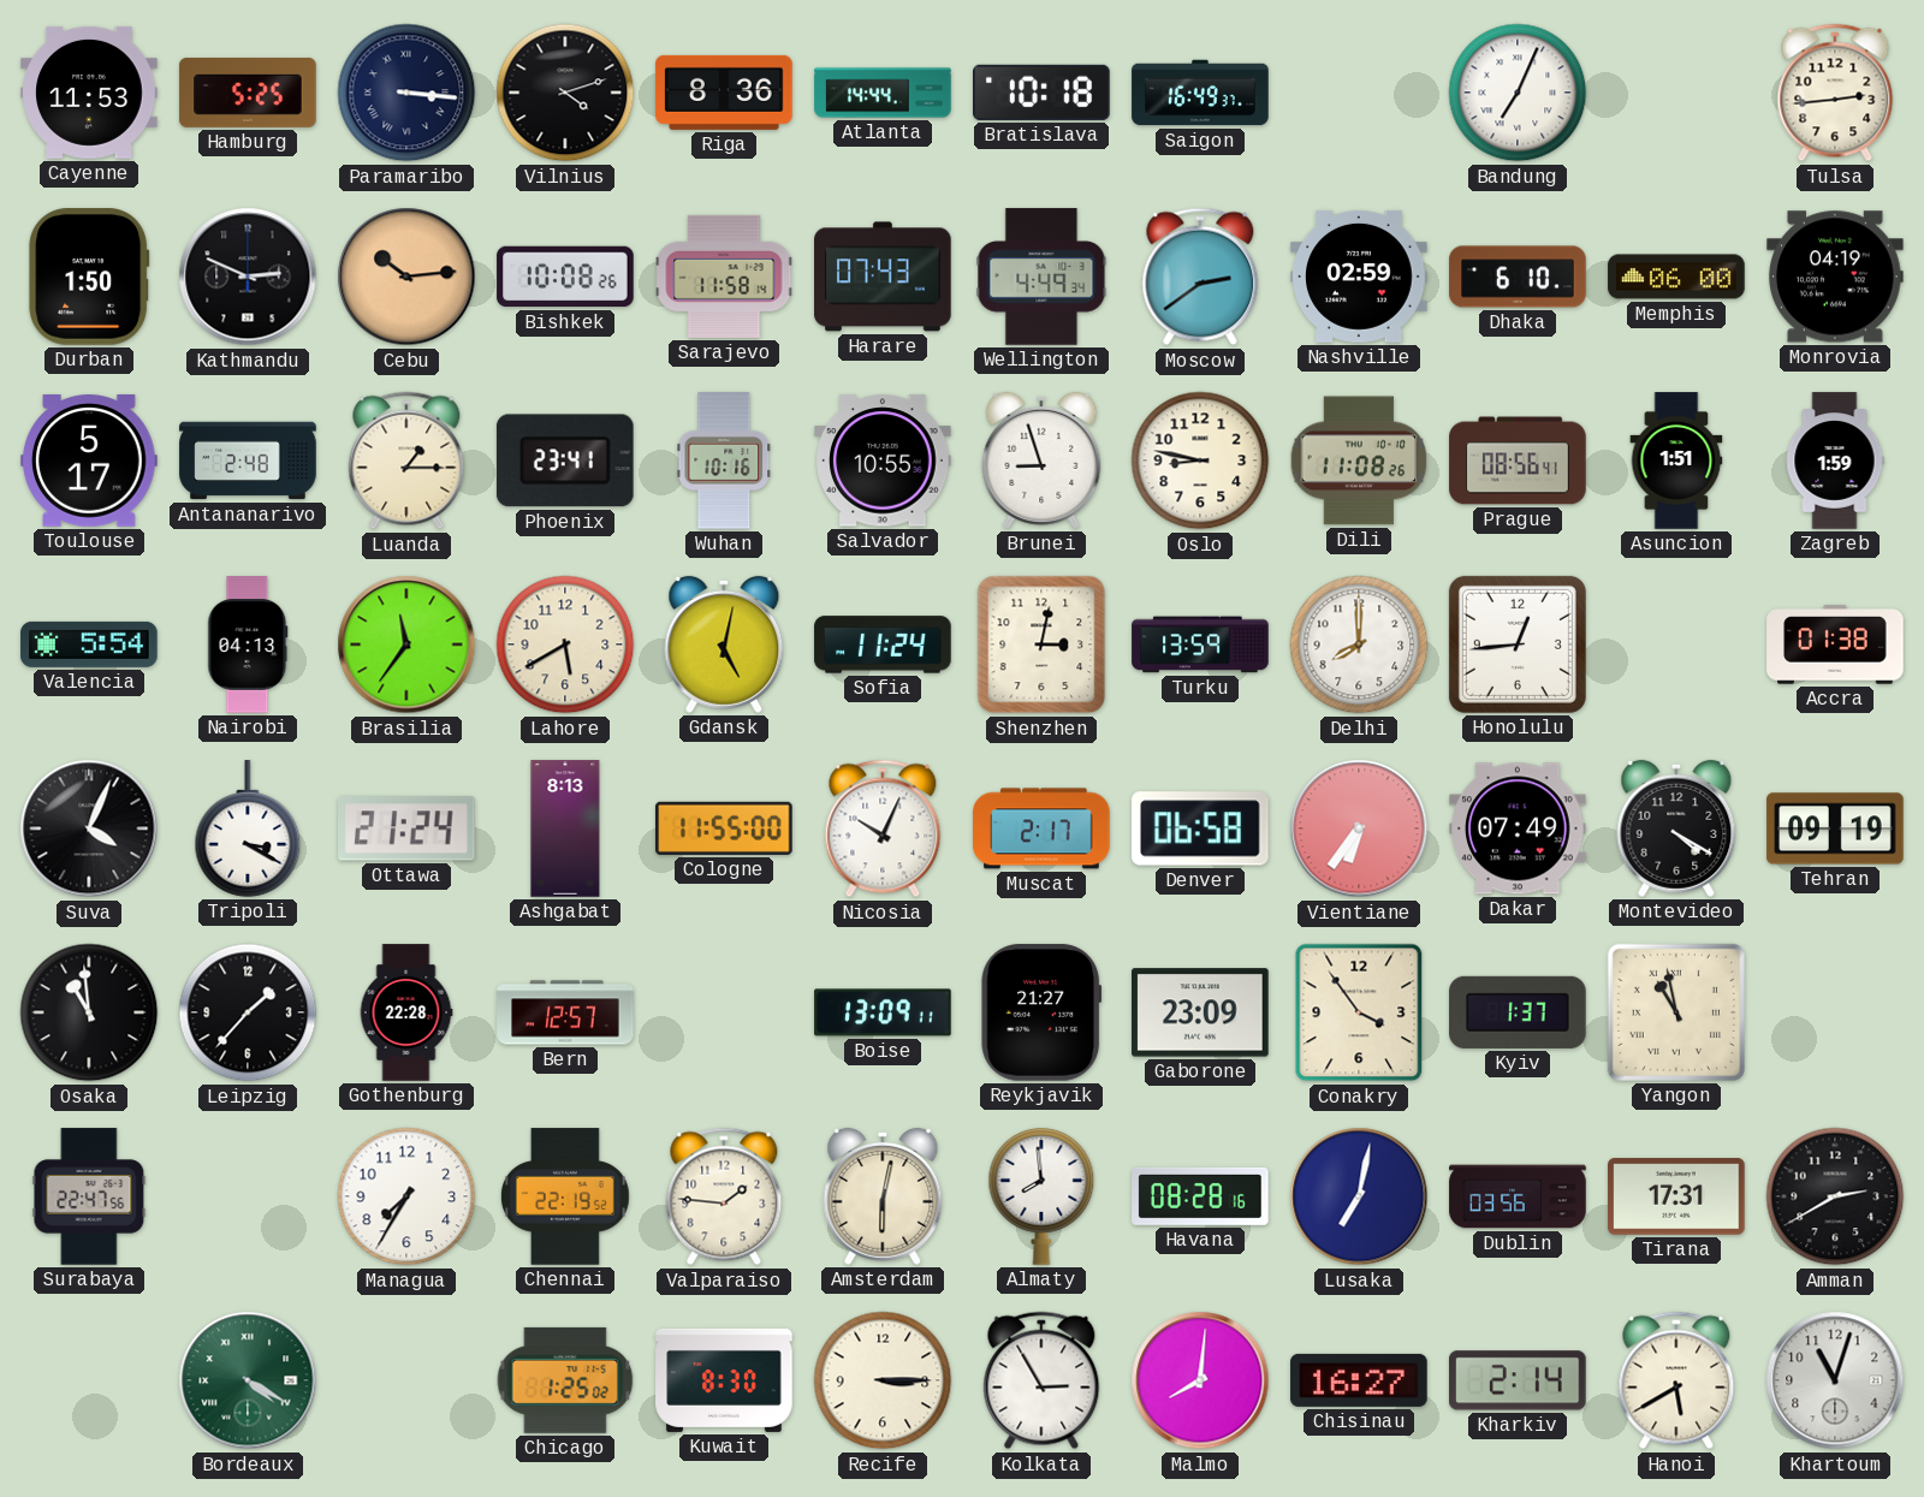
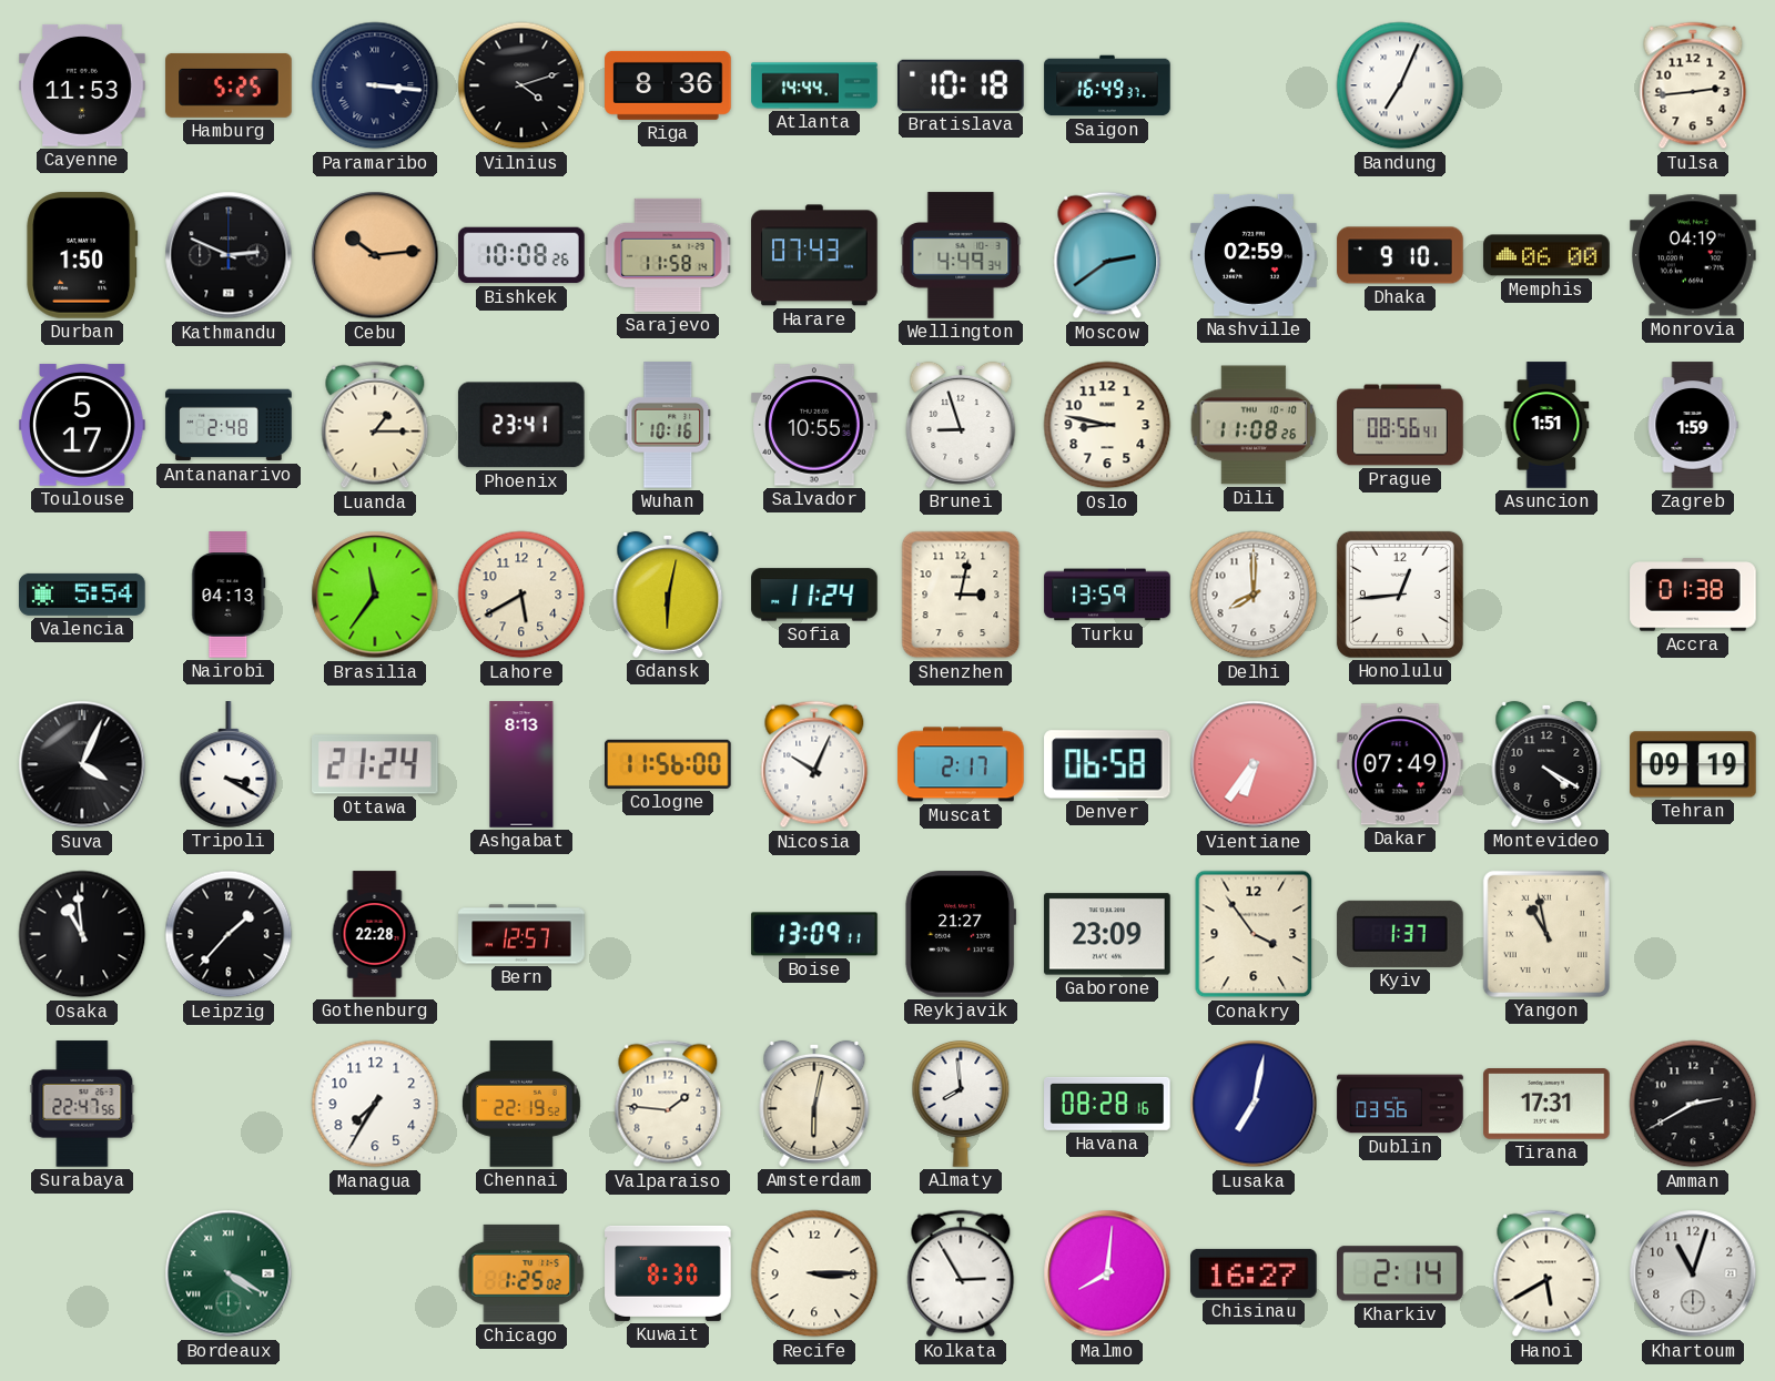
Dhaka: 6:10 -> 9:10 (1400, 255)
Gdansk: 5:02 -> 6:02 (668, 595)
Cologne: 11:55 -> 11:56 (668, 764)
